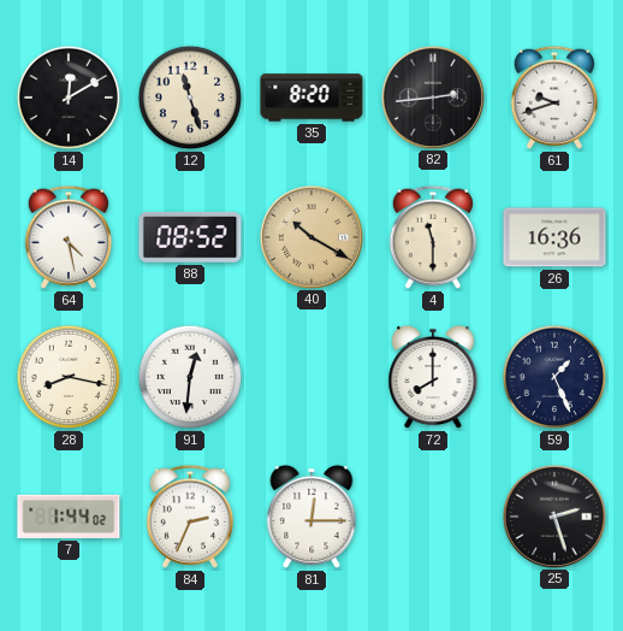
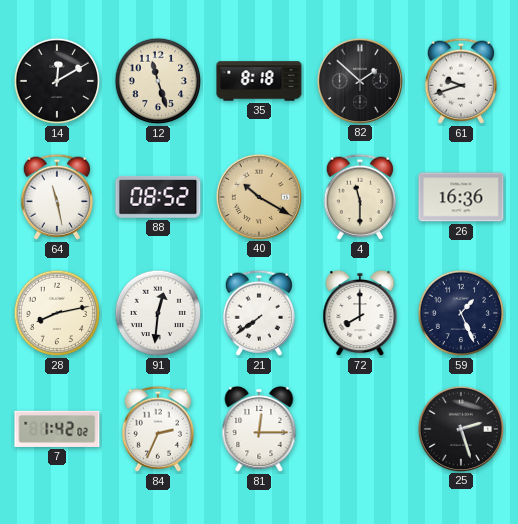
35: 8:20 -> 8:18 (259, 81)
82: 2:44 -> 1:52 (359, 80)
64: 4:28 -> 11:28 (57, 197)
28: 8:17 -> 8:13 (57, 313)
21: none -> 7:39 (259, 313)
7: 1:44 -> 1:42 (57, 429)
